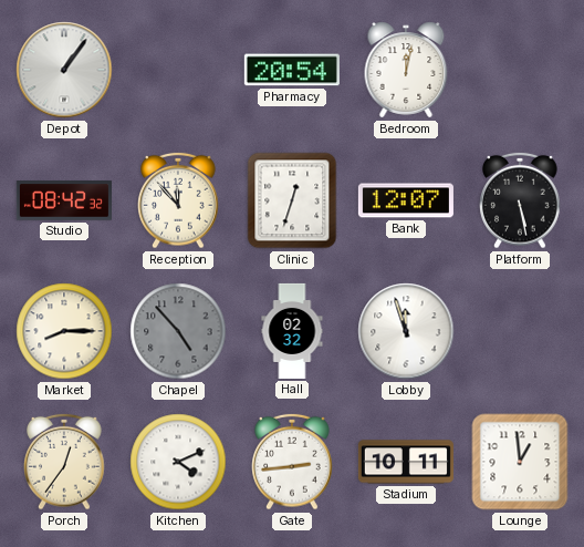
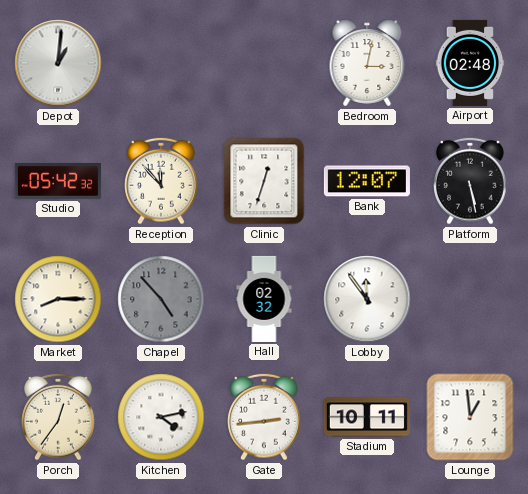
Depot: 1:06 -> 1:01 (58, 63)
Pharmacy: 20:54 -> none (292, 70)
Bedroom: 12:02 -> 3:02 (367, 63)
Airport: none -> 02:48 (470, 63)
Studio: 08:42 -> 05:42 (58, 181)
Lobby: 11:57 -> 11:54 (367, 299)
Kitchen: 4:11 -> 4:13 (161, 417)
